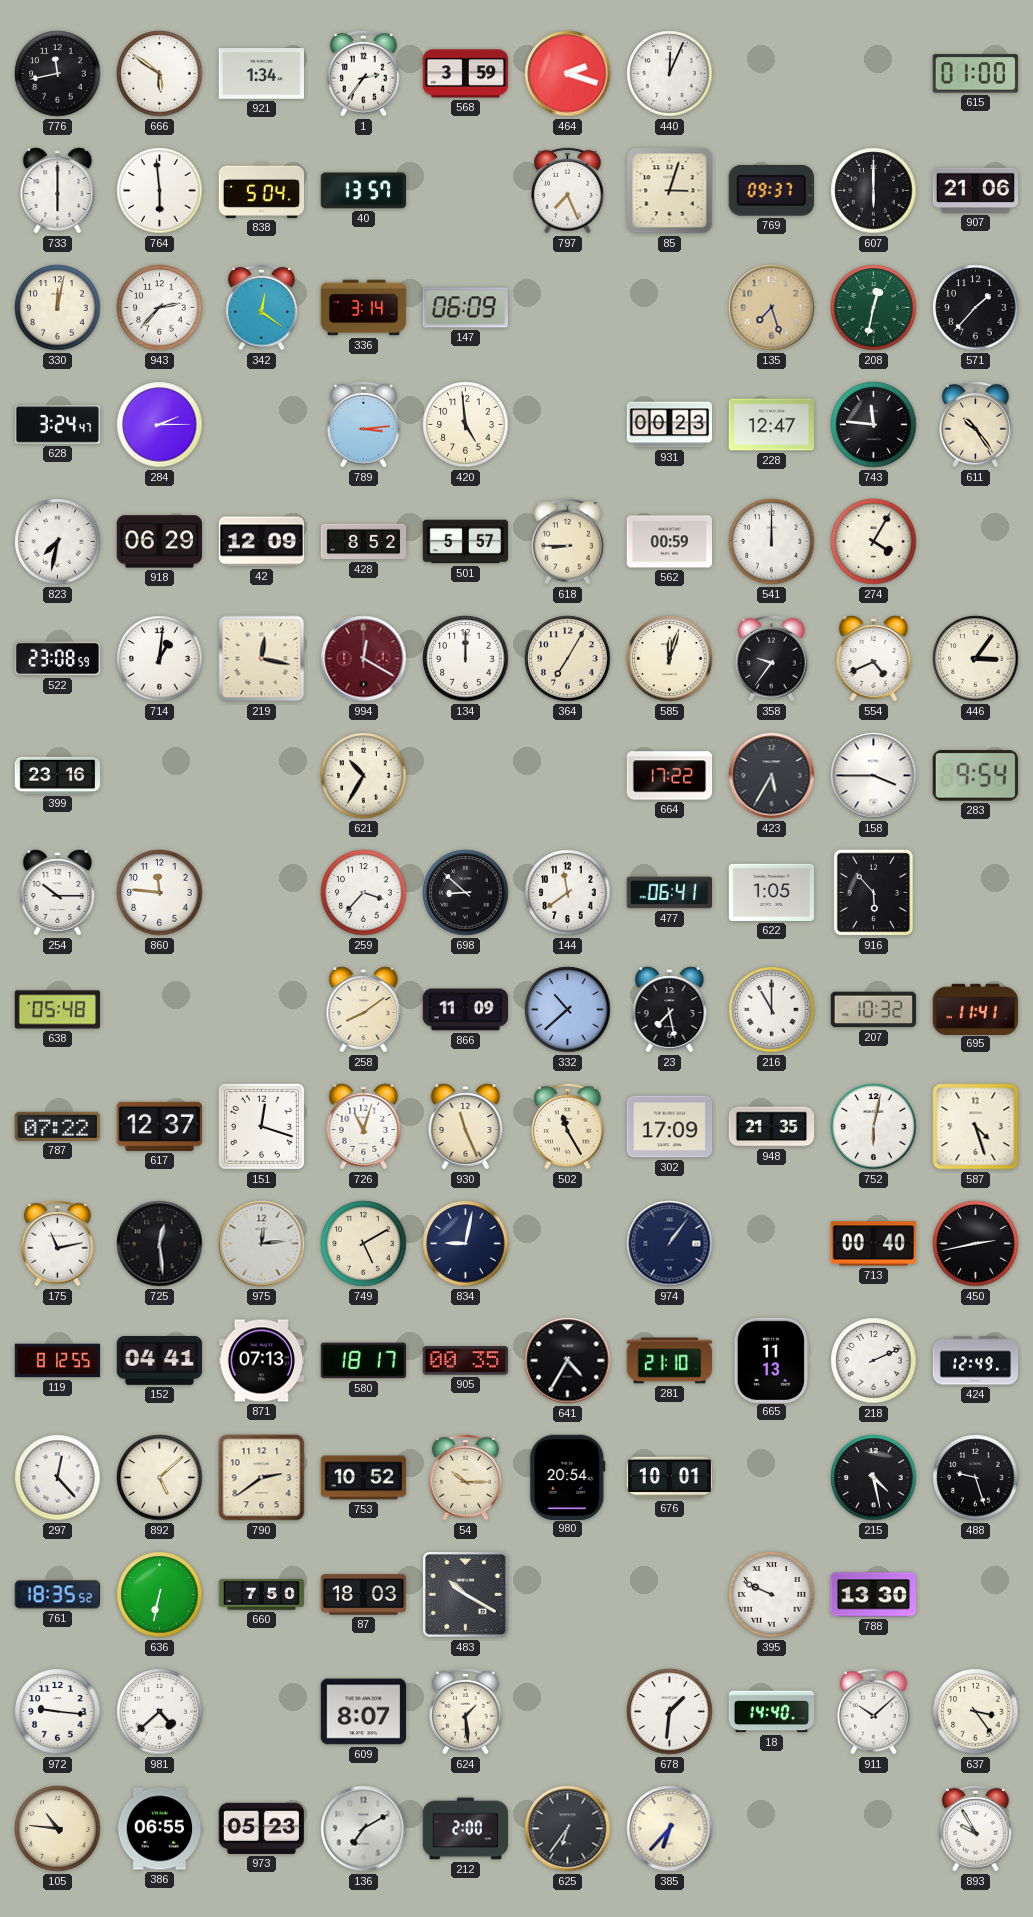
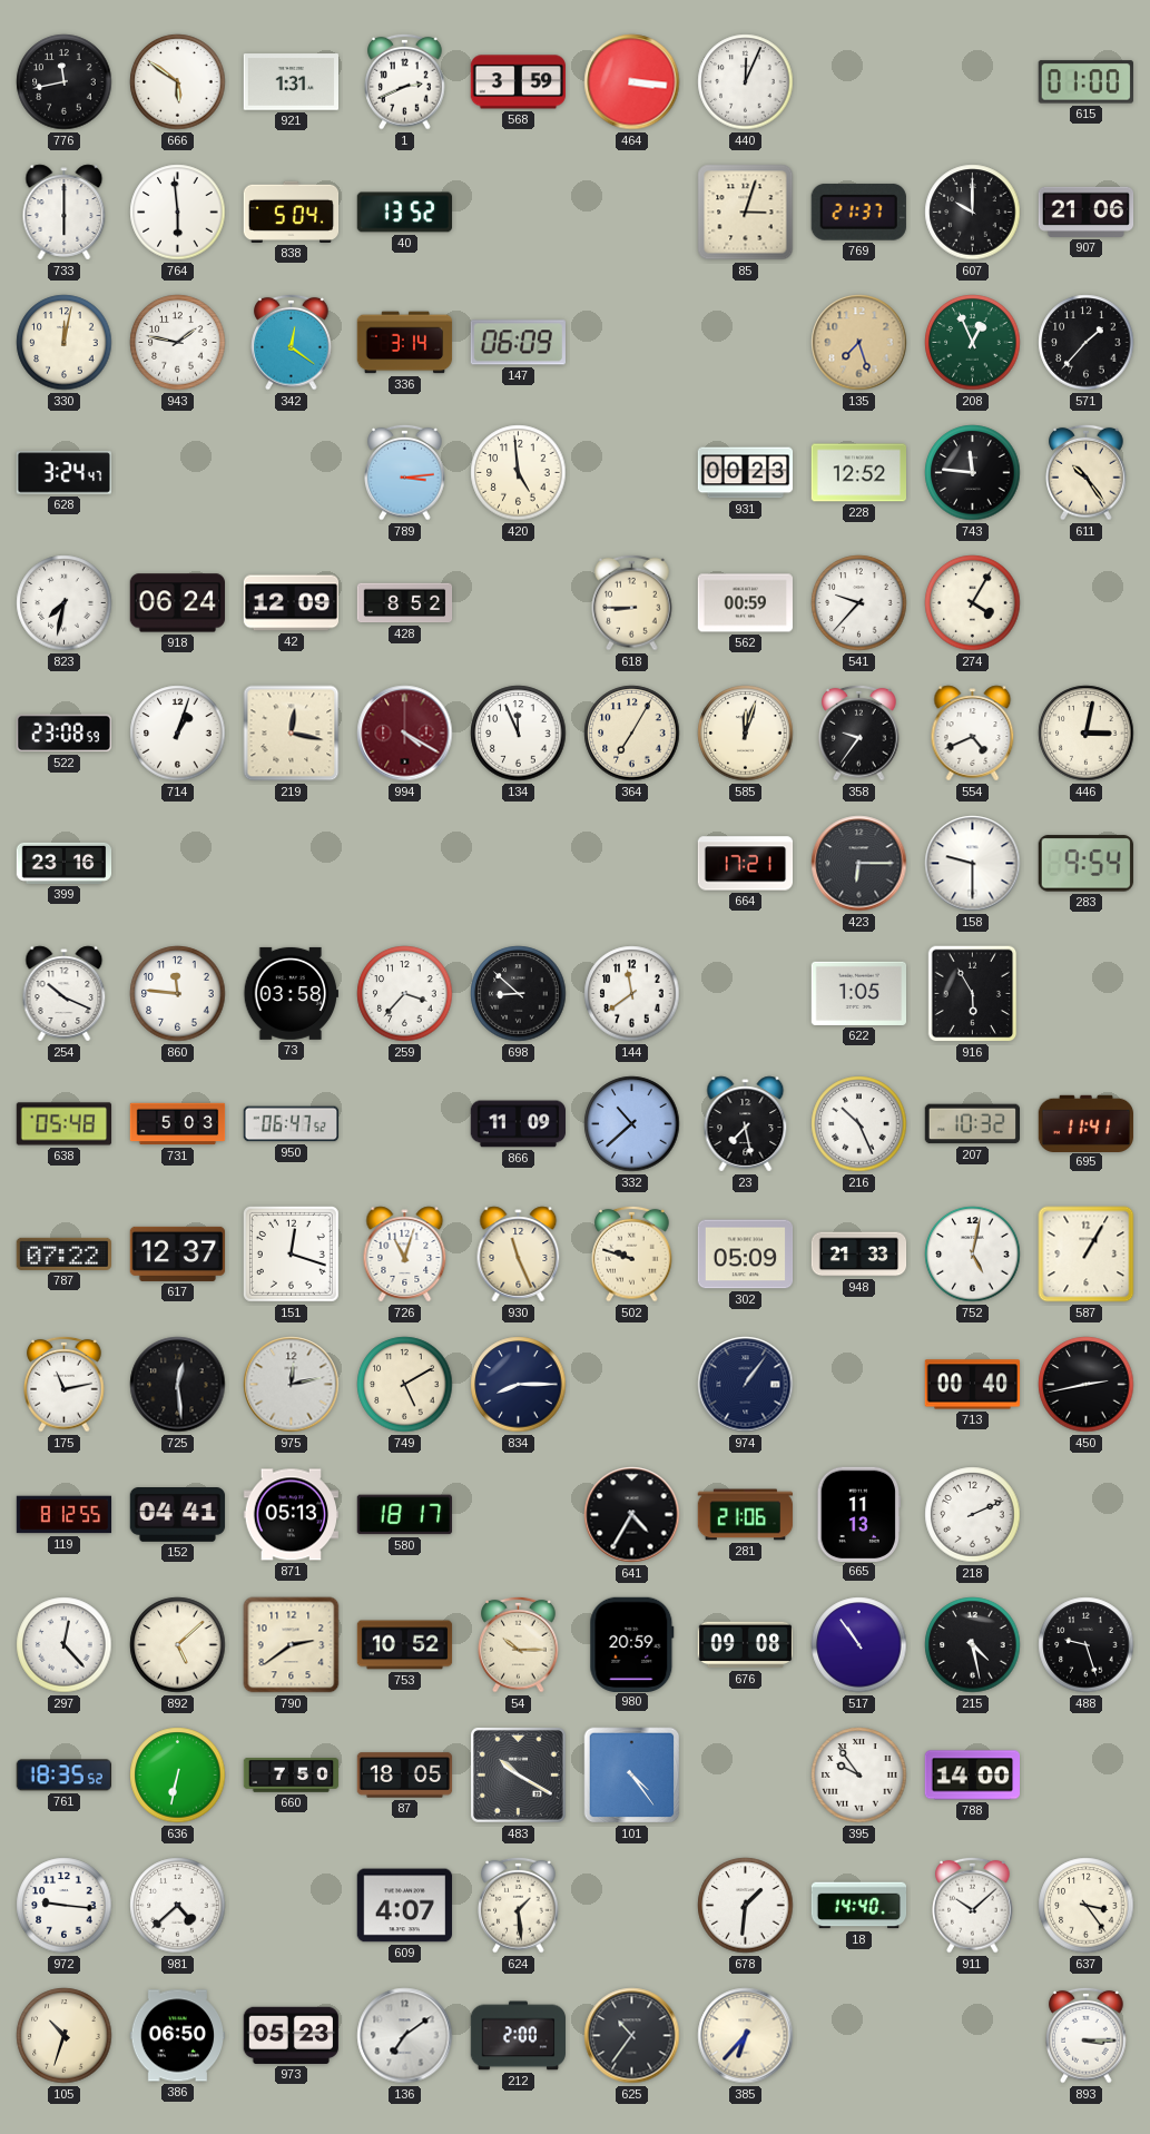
921: 1:34 -> 1:31 (292, 82)
1: 2:36 -> 2:41 (405, 81)
464: 2:18 -> 3:16 (632, 82)
40: 13:57 -> 13:52 (404, 213)
797: 7:26 -> none (568, 190)
769: 09:37 -> 21:37 (858, 212)
607: 6:00 -> 10:00 (973, 213)
943: 2:37 -> 1:47 (178, 343)
208: 12:32 -> 12:56 (973, 343)
284: 2:15 -> none (160, 425)
228: 12:47 -> 12:52 (859, 473)
918: 06:29 -> 06:24 (177, 603)
501: 5:57 -> none (466, 542)
541: 12:00 -> 9:37 (859, 603)
714: 1:01 -> 1:03 (178, 734)
994: 12:20 -> 4:20 (405, 734)
134: 12:00 -> 11:56 (519, 734)
446: 3:06 -> 3:02 (1087, 734)
621: 10:35 -> none (364, 776)
664: 17:22 -> 17:21 (746, 864)
423: 5:35 -> 6:15 (859, 864)
158: 3:45 -> 9:30 (973, 864)
254: 10:15 -> 10:19 (65, 994)
73: none -> 03:58 (291, 993)
477: 06:41 -> none (669, 893)
916: 5:53 -> 5:55 (973, 994)
731: none -> 5:03 (178, 1124)
950: none -> 06:47 (292, 1124)
258: 8:09 -> none (364, 1010)
216: 11:00 -> 10:26 (859, 1124)
502: 11:25 -> 9:48 (632, 1253)
302: 17:09 -> 05:09 (746, 1255)
948: 21:35 -> 21:33 (859, 1255)
752: 6:02 -> 5:02 (973, 1255)
587: 4:27 -> 1:05 (1087, 1255)
975: 12:14 -> 12:13 (292, 1385)
834: 9:02 -> 8:15 (519, 1385)
871: 07:13 -> 05:13 (292, 1515)
905: 00:35 -> none (465, 1361)
281: 21:10 -> 21:06 (746, 1515)
424: 12:49 -> none (976, 1361)
980: 20:54 -> 20:59 (632, 1644)
676: 10:01 -> 09:08 (746, 1645)
517: none -> 10:54 (859, 1645)
87: 18:03 -> 18:05 (405, 1776)
101: none -> 4:24 (632, 1776)
395: 9:49 -> 9:54 (859, 1776)
788: 13:30 -> 14:00 (973, 1776)
609: 8:07 -> 4:07 (404, 1906)
105: 10:46 -> 10:33 (65, 2036)
386: 06:55 -> 06:50 (178, 2036)
136: 7:10 -> 7:09 (405, 2036)
625: 6:36 -> 10:36 (632, 2036)
893: 9:55 -> 3:15 (1087, 2035)
